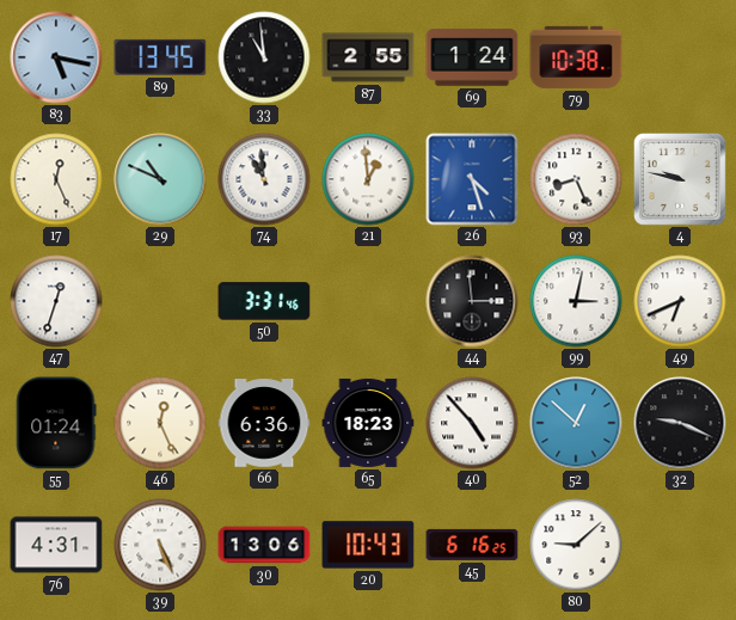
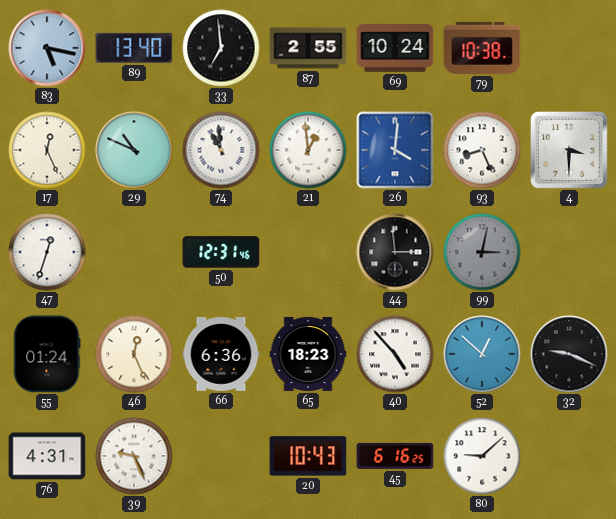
89: 13:45 -> 13:40 (134, 48)
33: 10:59 -> 6:59 (221, 48)
69: 1:24 -> 10:24 (395, 48)
26: 4:27 -> 4:01 (395, 150)
4: 9:47 -> 3:30 (569, 150)
50: 3:31 -> 12:31 (221, 252)
99 dial: white -> grey (482, 252)
49: 6:41 -> none (680, 301)
39: 5:26 -> 9:26 (134, 456)
30: 13:06 -> none (264, 545)
